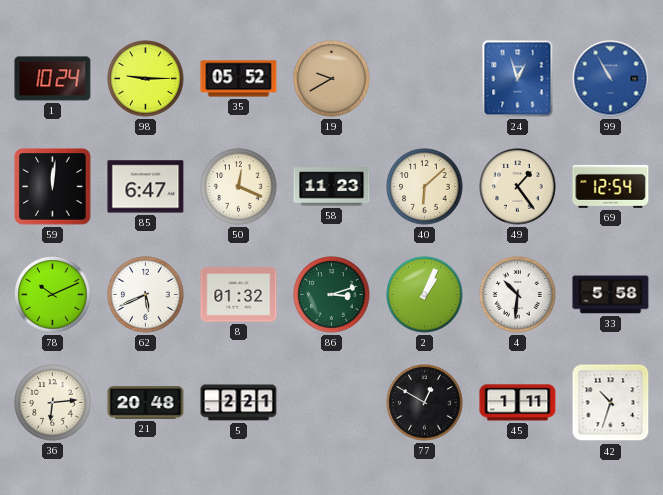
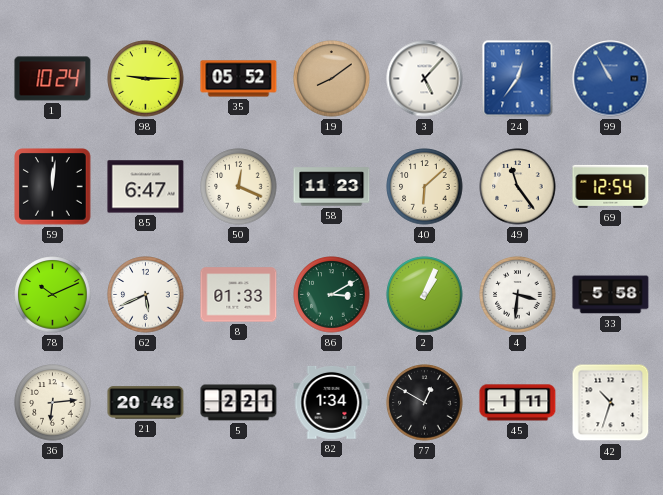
19: 9:40 -> 8:09 (332, 79)
3: none -> 5:07 (425, 79)
24: 12:57 -> 12:36 (518, 79)
49: 1:24 -> 11:24 (518, 187)
8: 01:32 -> 01:33 (239, 295)
86: 3:12 -> 3:10 (332, 295)
4: 10:31 -> 3:31 (518, 295)
82: none -> 1:34 (332, 402)
